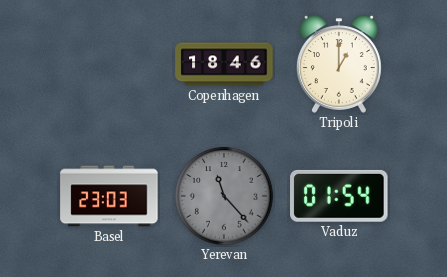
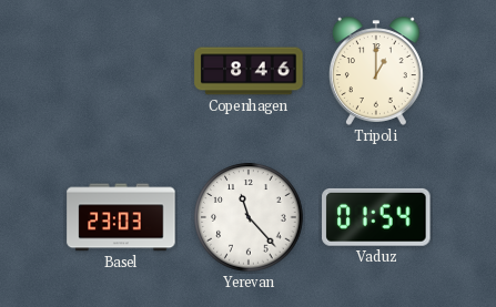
Copenhagen: 18:46 -> 8:46 (249, 71)
Yerevan dial: grey -> white (249, 217)
